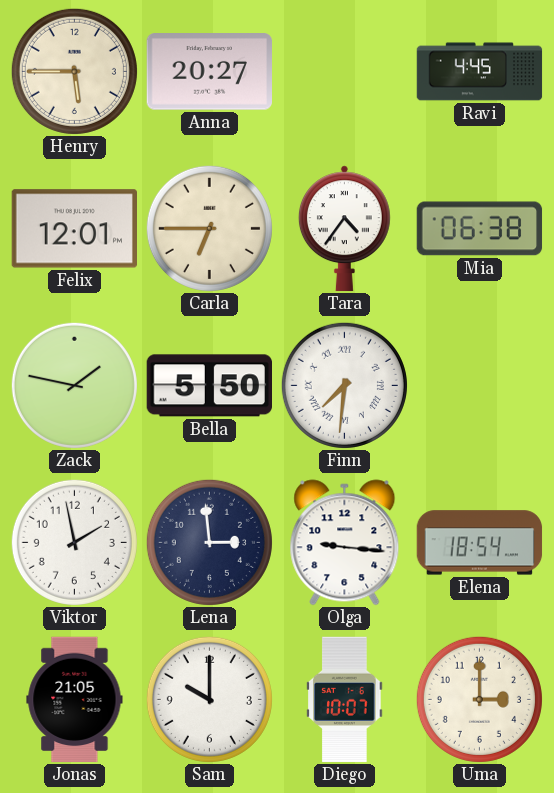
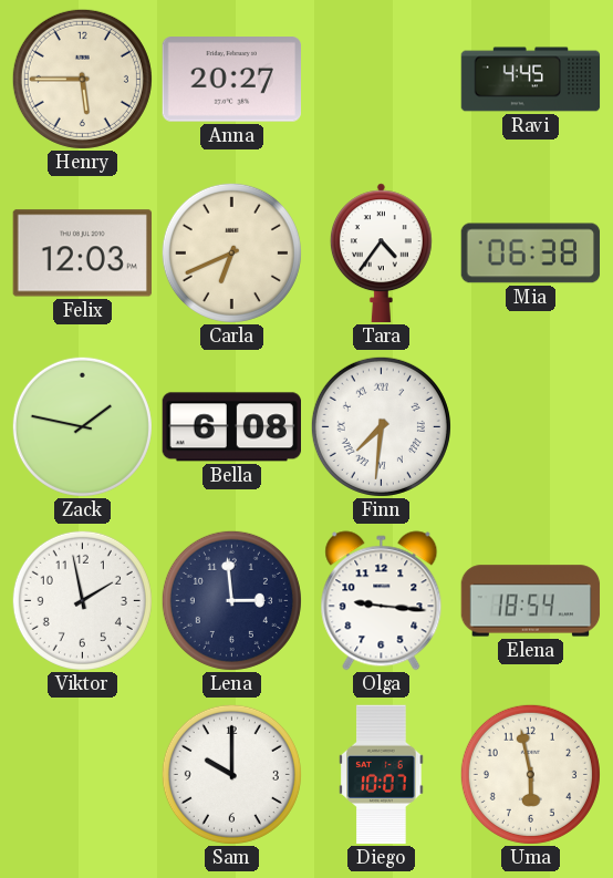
Felix: 12:01 -> 12:03 (82, 254)
Carla: 6:45 -> 6:41 (231, 252)
Bella: 5:50 -> 6:08 (231, 427)
Jonas: 21:05 -> none (75, 700)
Uma: 3:00 -> 5:58 (530, 774)
